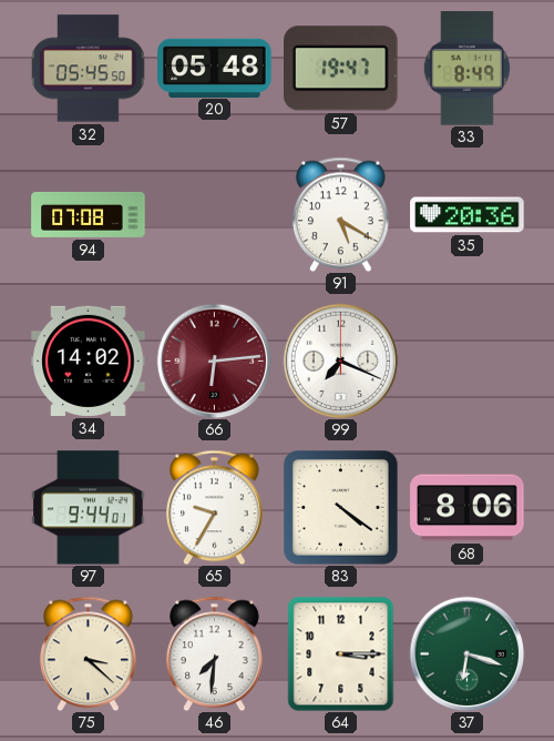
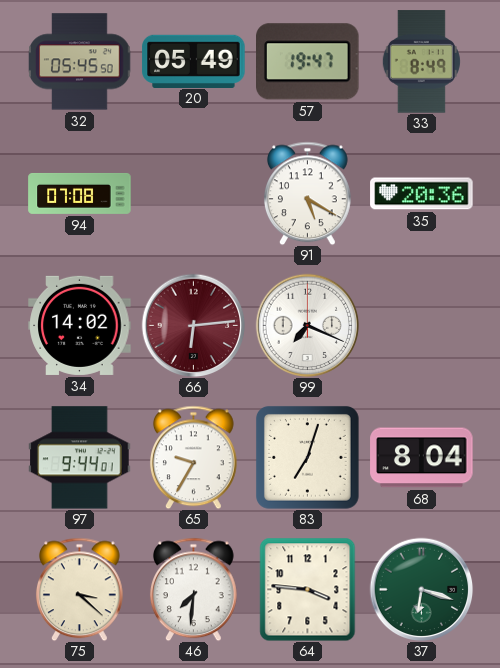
20: 05:48 -> 05:49 (194, 61)
83: 4:21 -> 7:03 (307, 457)
68: 8:06 -> 8:04 (422, 458)
64: 3:15 -> 3:46 (308, 589)
